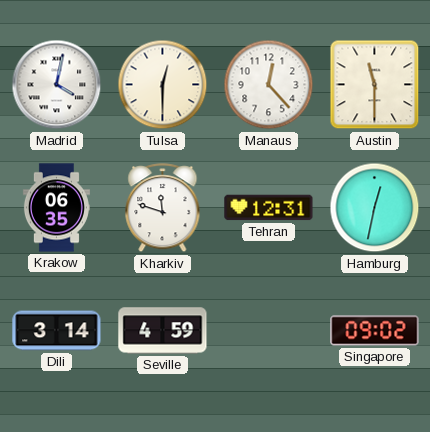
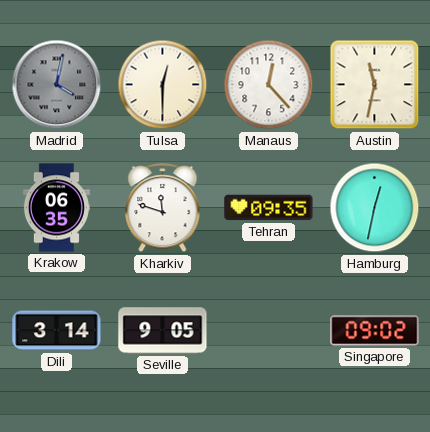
Madrid dial: white -> grey (57, 85)
Austin: 11:30 -> 11:32 (375, 85)
Tehran: 12:31 -> 09:35 (269, 208)
Seville: 4:59 -> 9:05 (163, 331)
